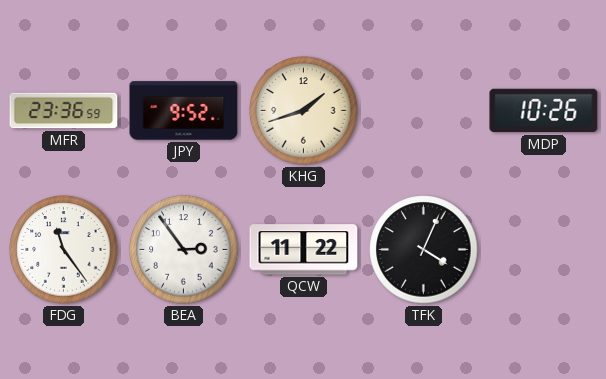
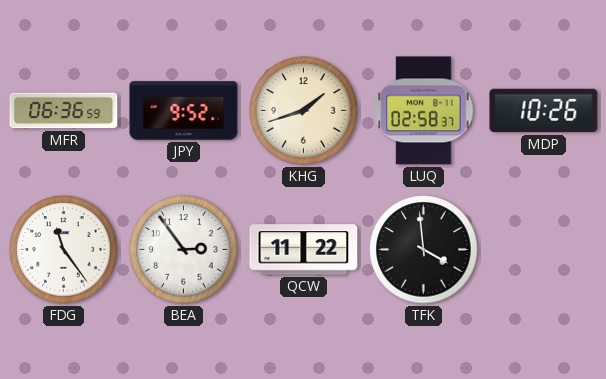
MFR: 23:36 -> 06:36 (64, 111)
LUQ: none -> 02:58 (424, 111)
TFK: 4:04 -> 3:59 (424, 250)
